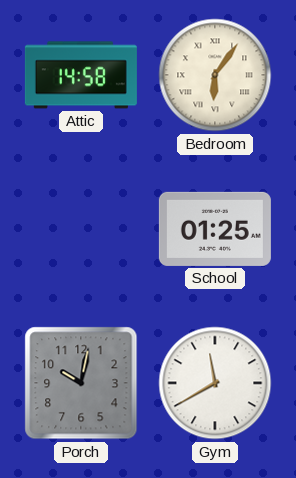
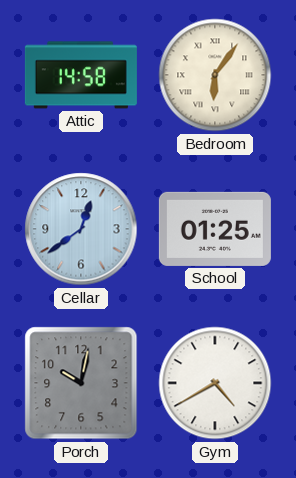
Cellar: none -> 12:39 (81, 229)
Gym: 11:40 -> 4:40 (215, 383)
